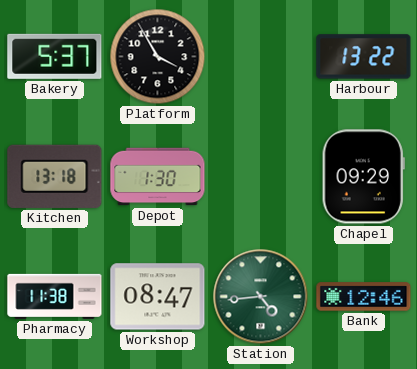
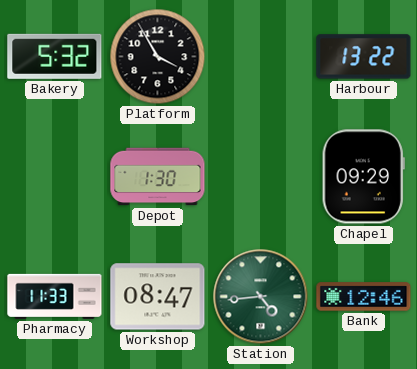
Bakery: 5:37 -> 5:32 (55, 56)
Kitchen: 13:18 -> none (55, 176)
Pharmacy: 11:38 -> 11:33 (55, 296)
